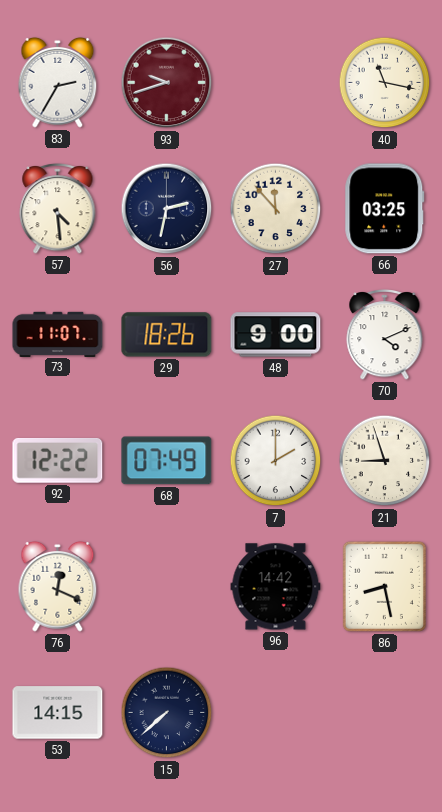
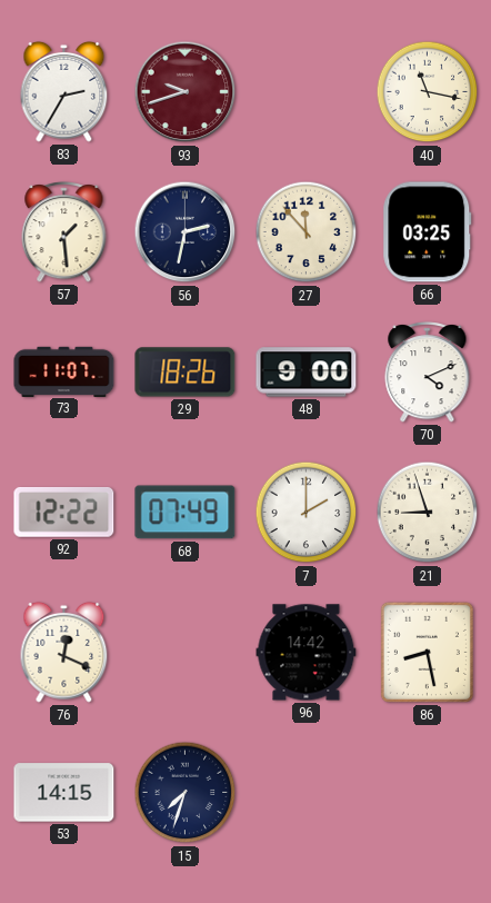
57: 4:29 -> 1:29 (64, 232)
15: 7:38 -> 7:33 (186, 793)
